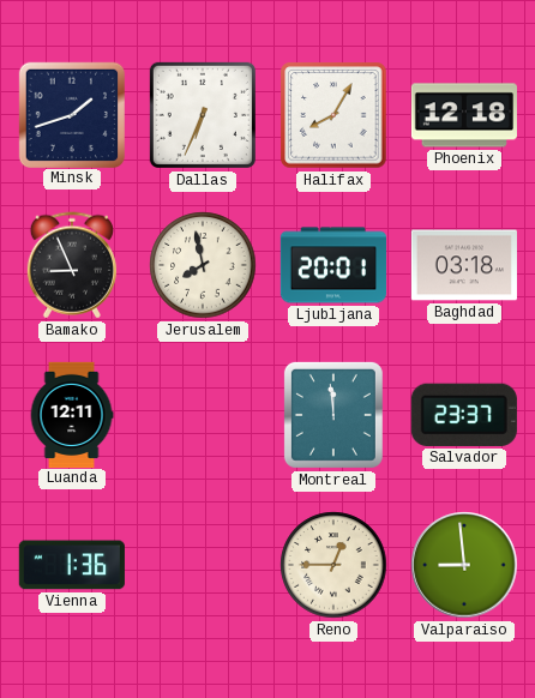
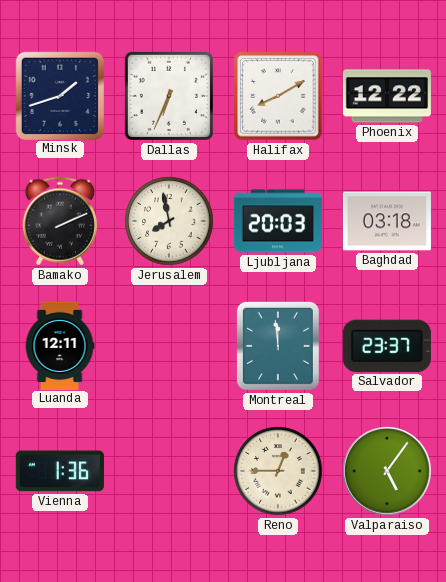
Halifax: 8:05 -> 8:10 (278, 96)
Phoenix: 12:18 -> 12:22 (387, 96)
Bamako: 8:56 -> 2:11 (60, 221)
Ljubljana: 20:01 -> 20:03 (278, 221)
Valparaiso: 8:59 -> 5:06 (387, 471)
